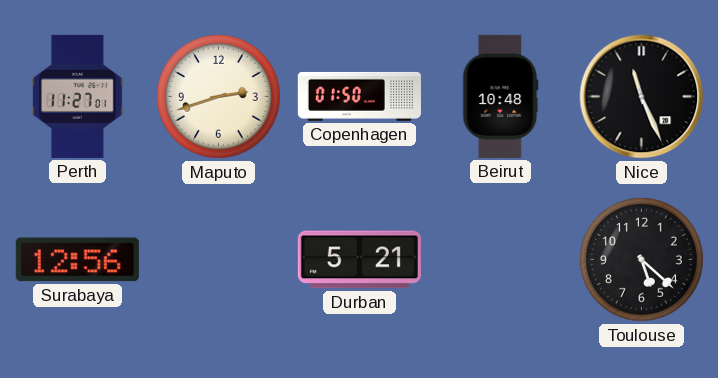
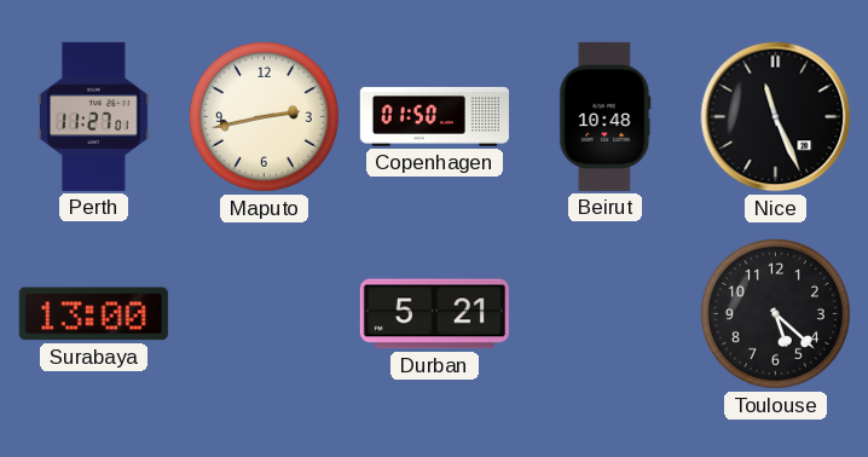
Maputo: 2:42 -> 2:43 (264, 116)
Surabaya: 12:56 -> 13:00 (93, 314)
